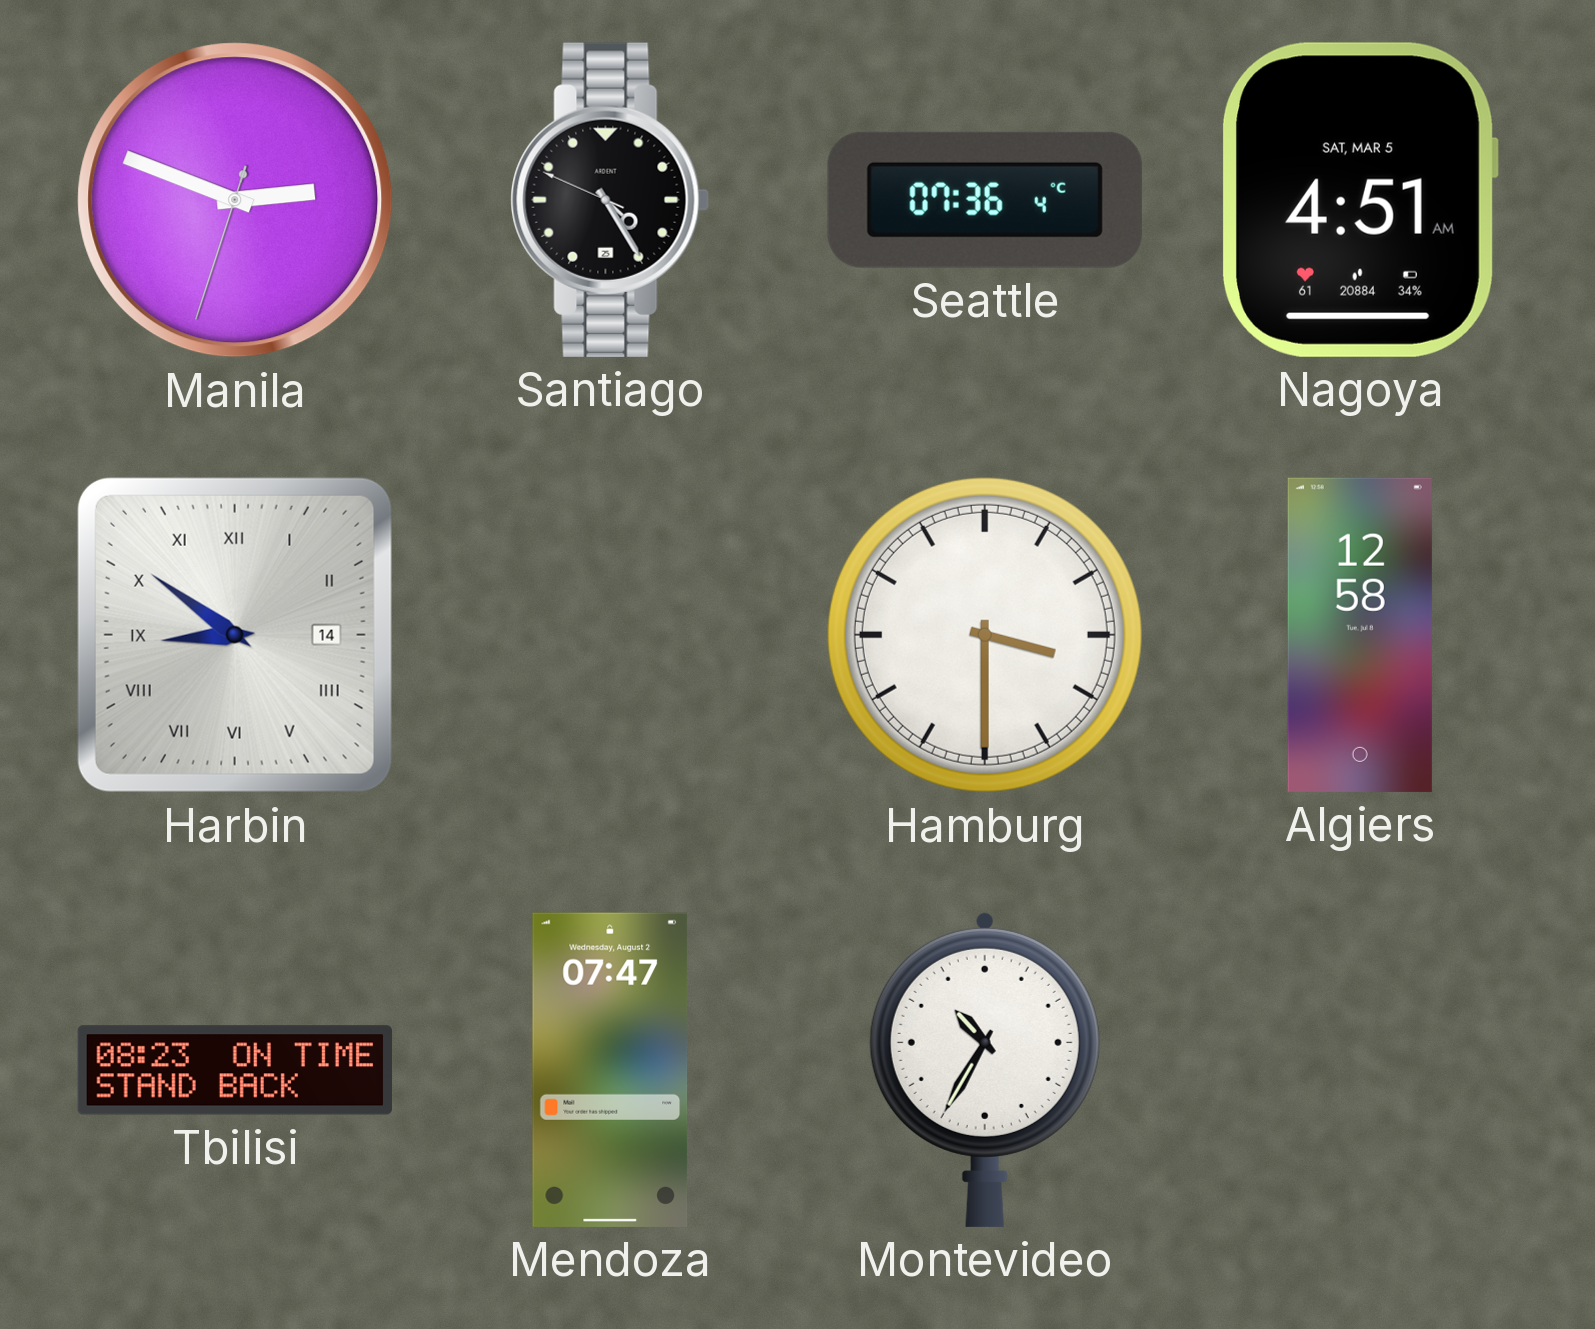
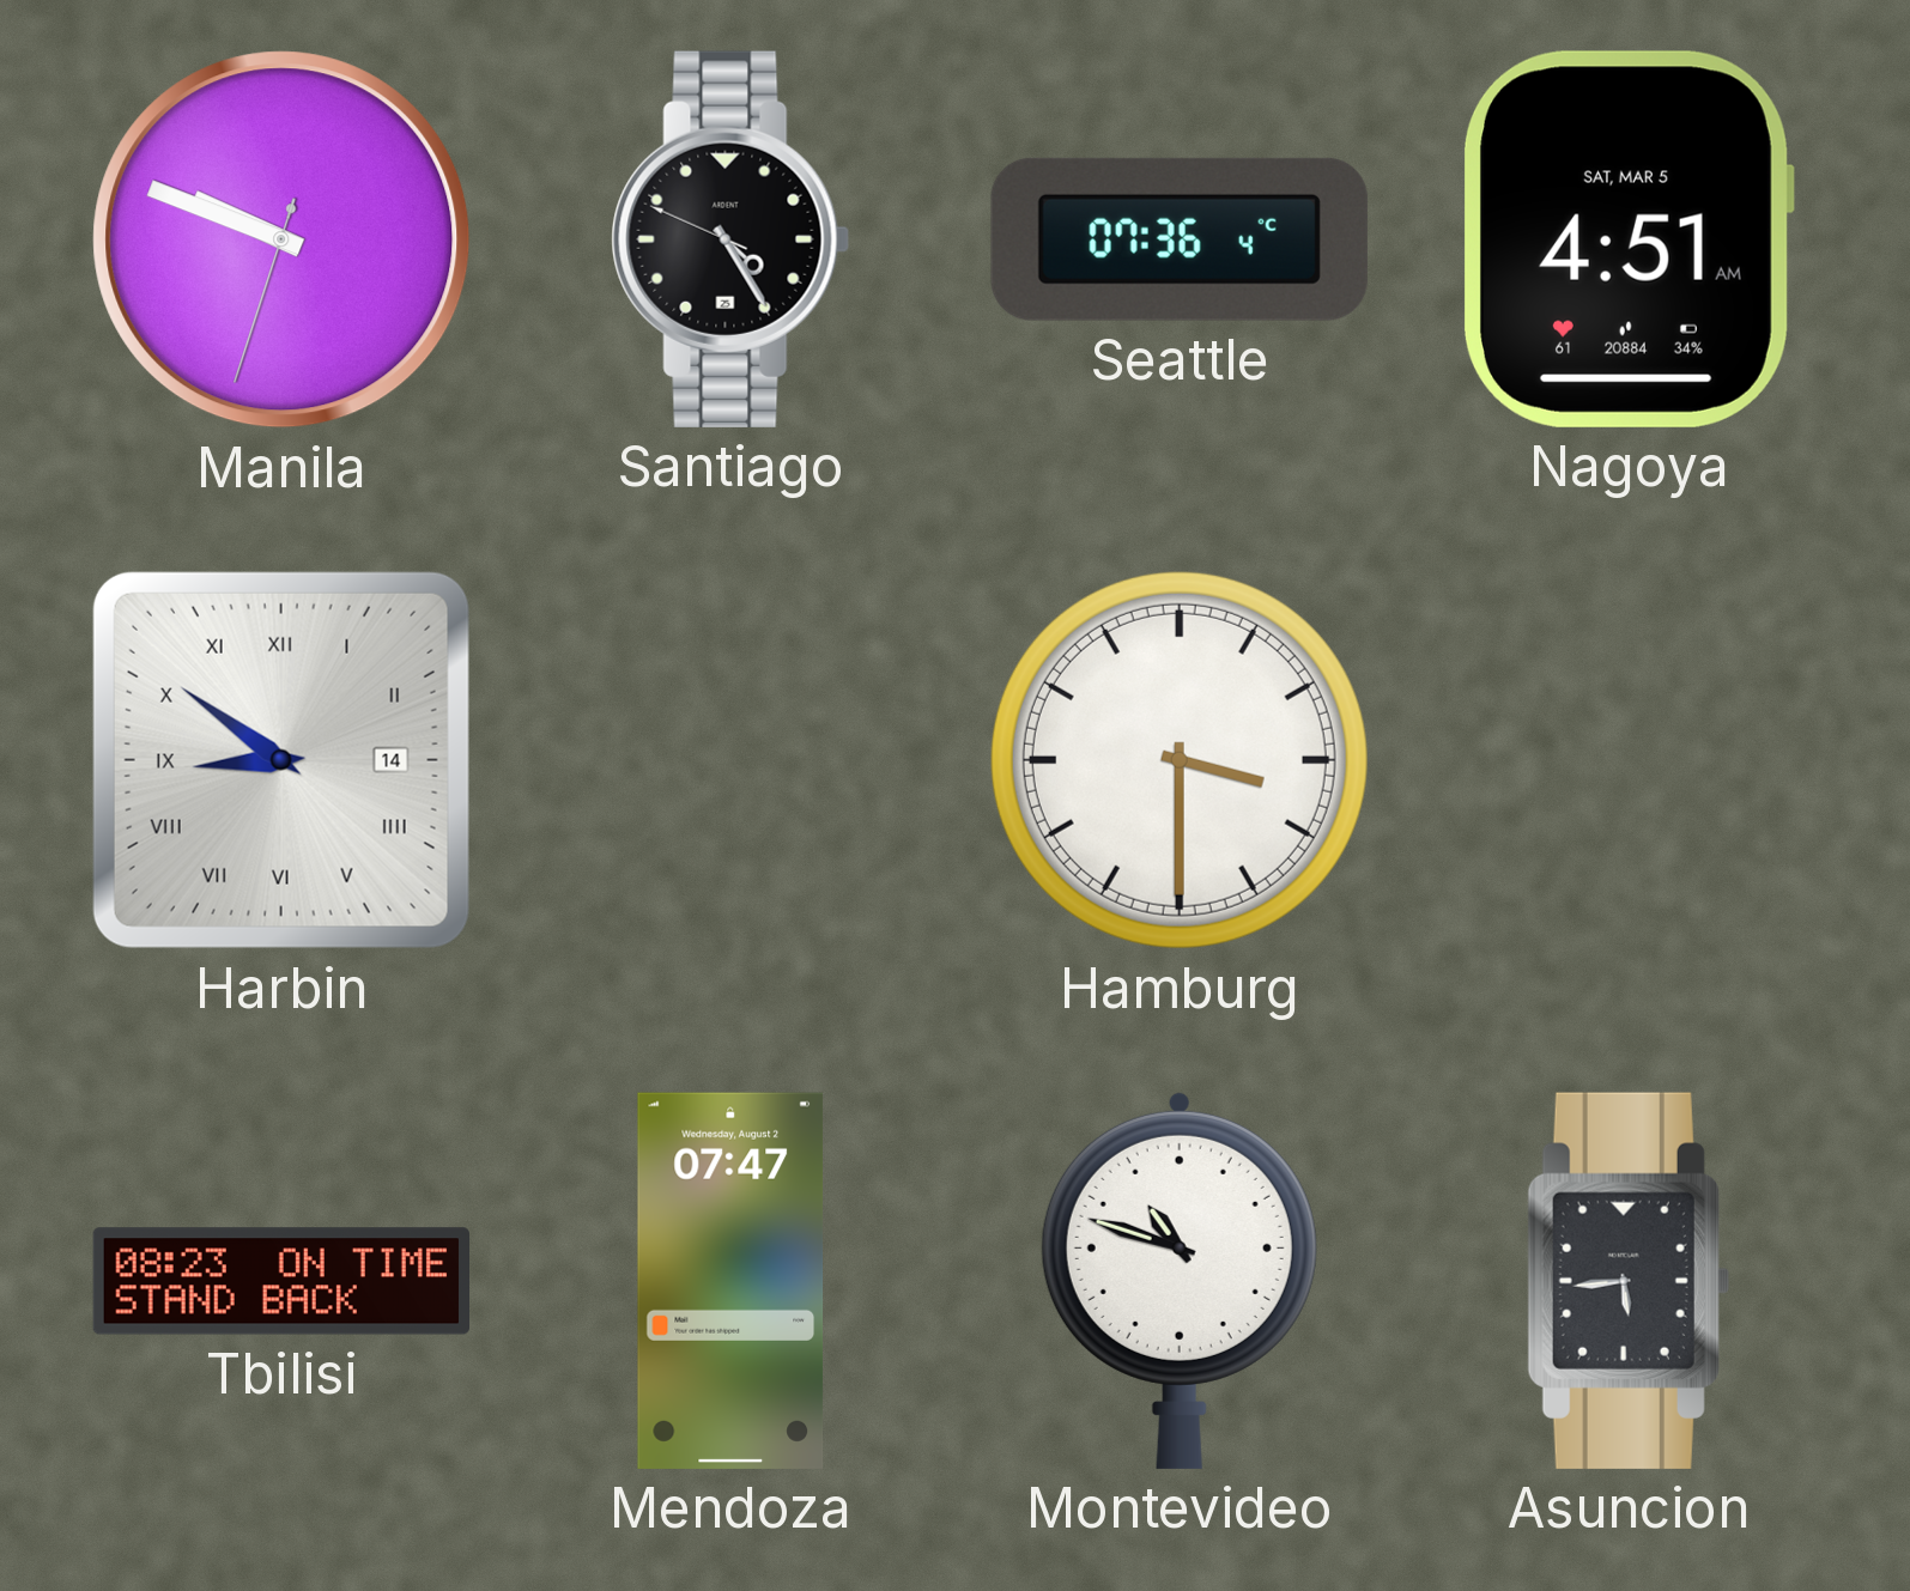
Manila: 2:48 -> 9:48 (281, 239)
Algiers: 12:58 -> none (1360, 635)
Montevideo: 10:35 -> 10:48 (1180, 1280)
Asuncion: none -> 5:44 (1629, 1281)
